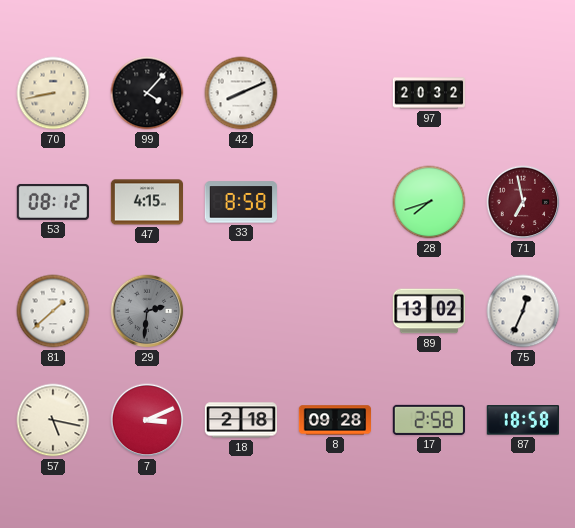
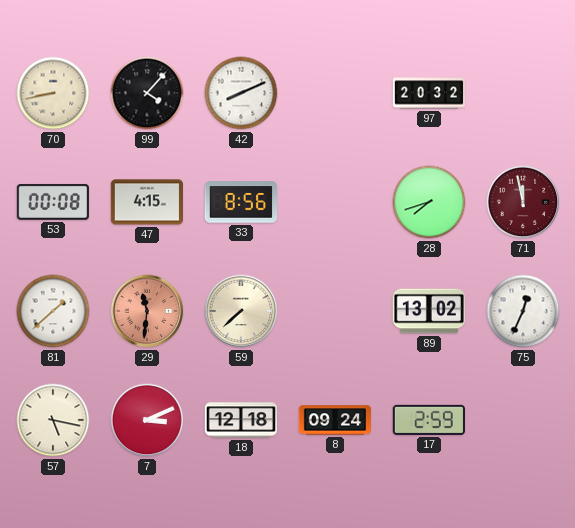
53: 08:12 -> 00:08 (53, 202)
33: 8:58 -> 8:56 (240, 202)
71: 6:58 -> 11:58 (523, 202)
29: 2:31 -> 11:31 (147, 311)
29 dial: grey -> salmon (147, 311)
59: none -> 7:38 (241, 311)
18: 2:18 -> 12:18 (240, 420)
8: 09:28 -> 09:24 (334, 420)
17: 2:58 -> 2:59 (429, 420)
87: 18:58 -> none (523, 420)
